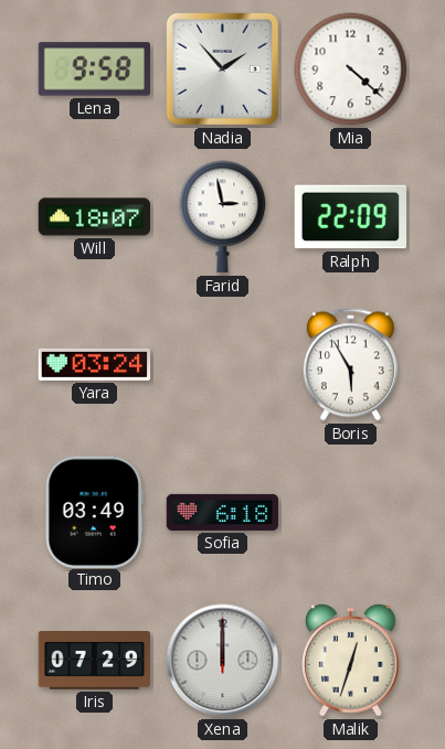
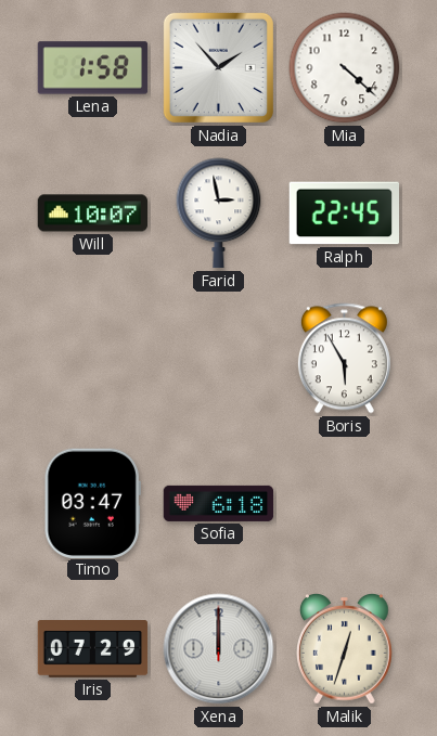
Lena: 9:58 -> 1:58 (93, 68)
Will: 18:07 -> 10:07 (93, 214)
Ralph: 22:09 -> 22:45 (344, 214)
Yara: 03:24 -> none (95, 364)
Timo: 03:49 -> 03:47 (92, 503)
